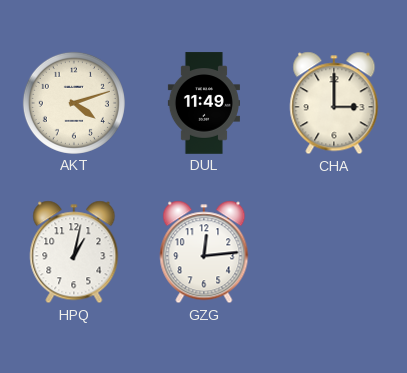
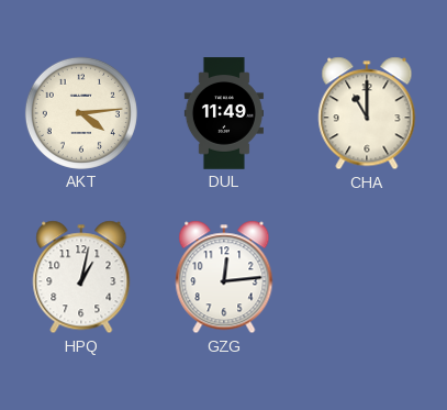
AKT: 4:12 -> 4:14 (81, 113)
CHA: 3:00 -> 11:00 (367, 113)
